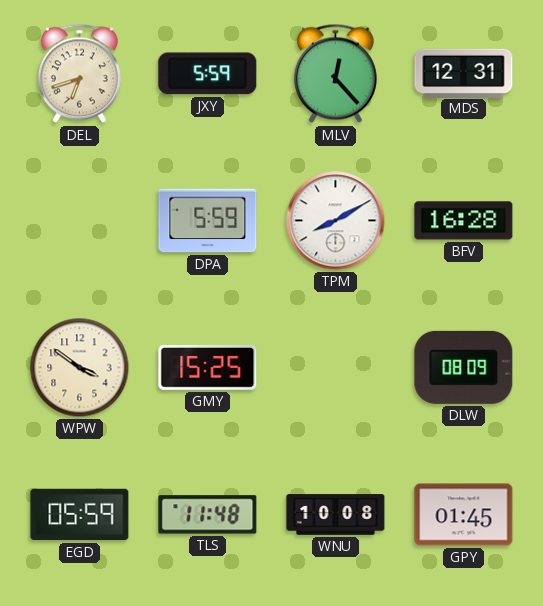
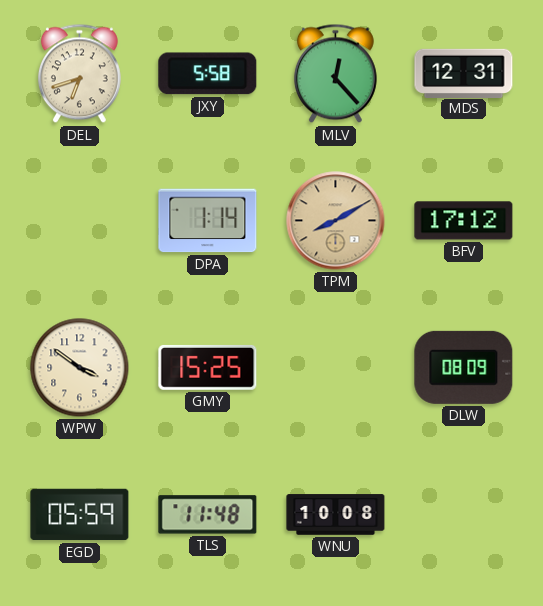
JXY: 5:59 -> 5:58 (208, 74)
DPA: 5:59 -> 1:14 (208, 221)
TPM dial: white -> champagne (336, 221)
BFV: 16:28 -> 17:12 (464, 221)
GPY: 01:45 -> none (464, 515)
